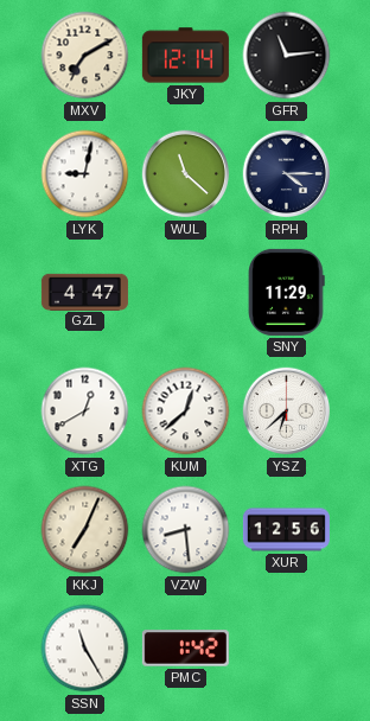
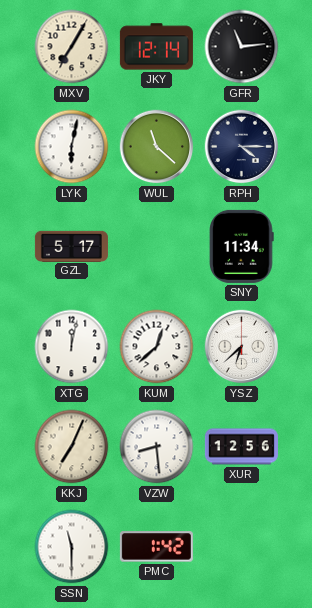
MXV: 7:10 -> 7:05 (72, 47)
LYK: 9:02 -> 6:02 (72, 147)
GZL: 4:47 -> 5:17 (71, 246)
SNY: 11:29 -> 11:34 (242, 246)
XTG: 12:40 -> 12:02 (72, 347)
SSN: 11:25 -> 11:30 (72, 547)
